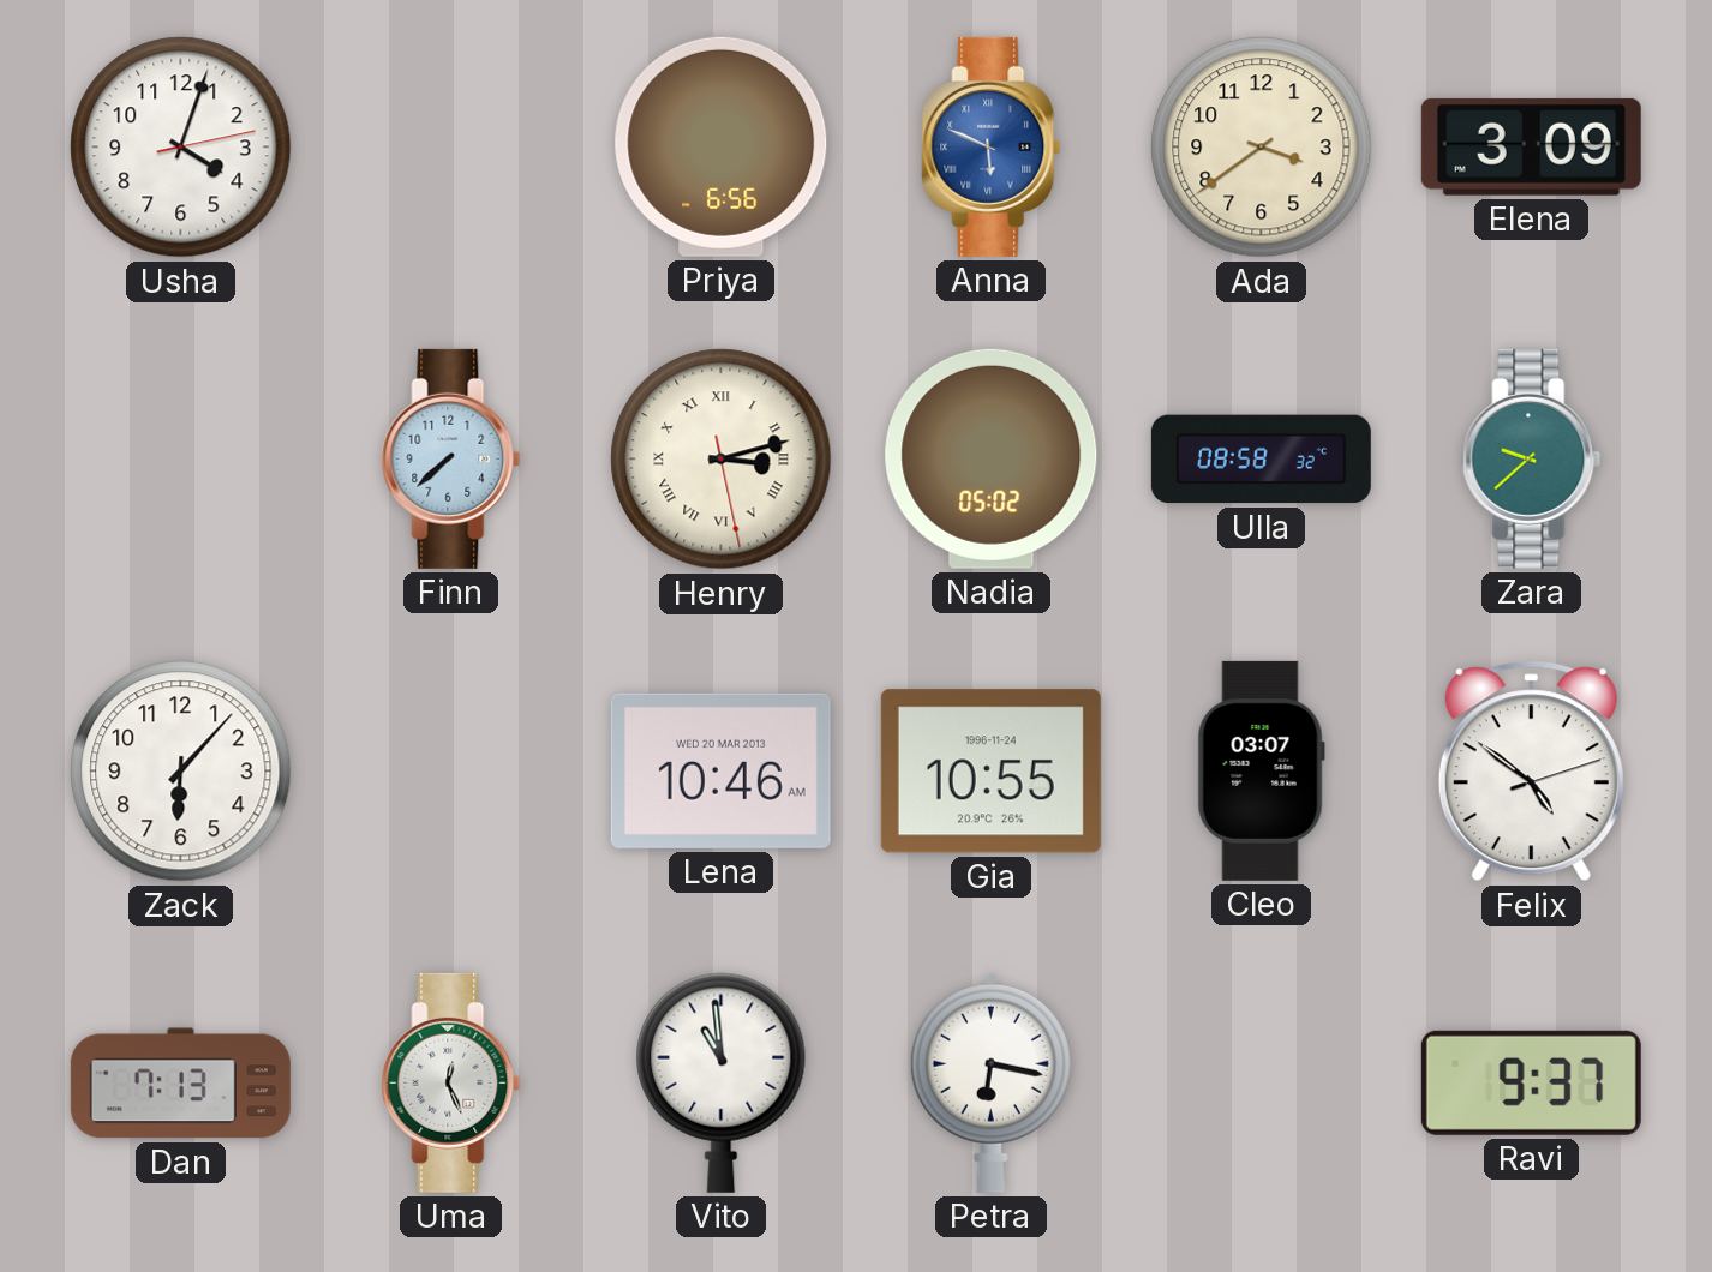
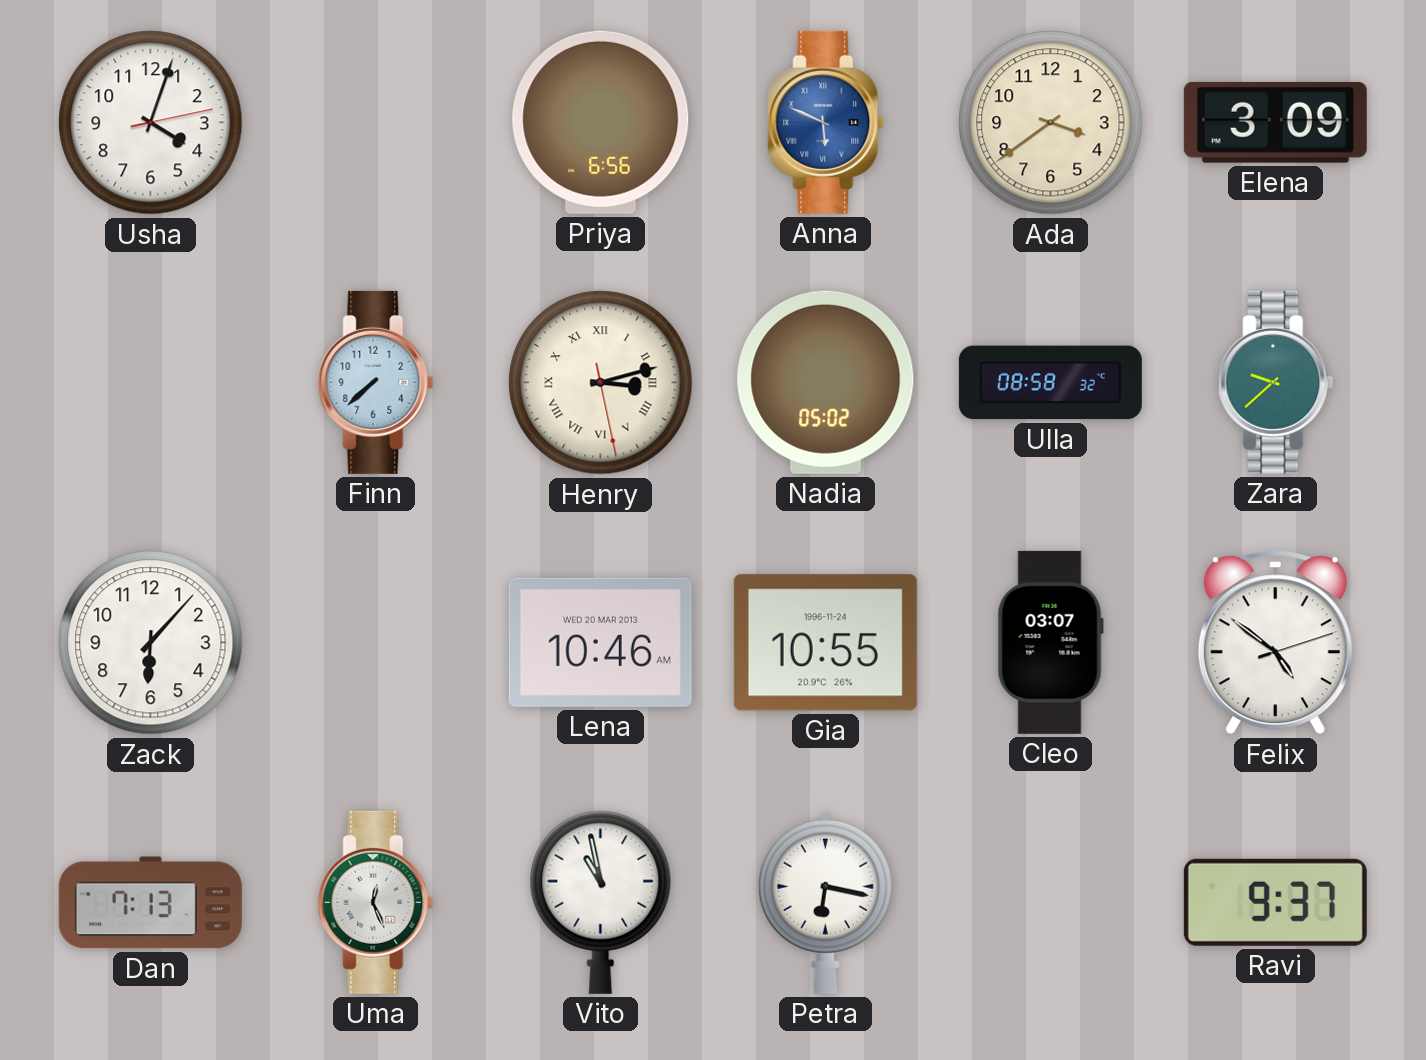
Vito: 10:59 -> 10:58 (601, 902)
